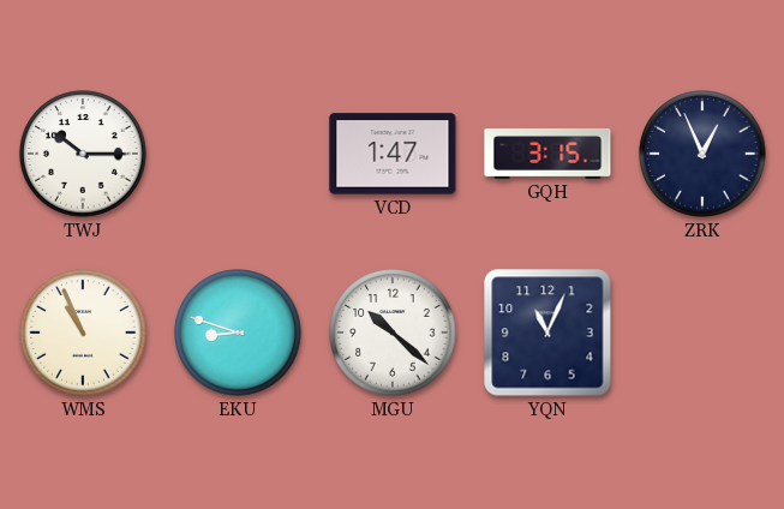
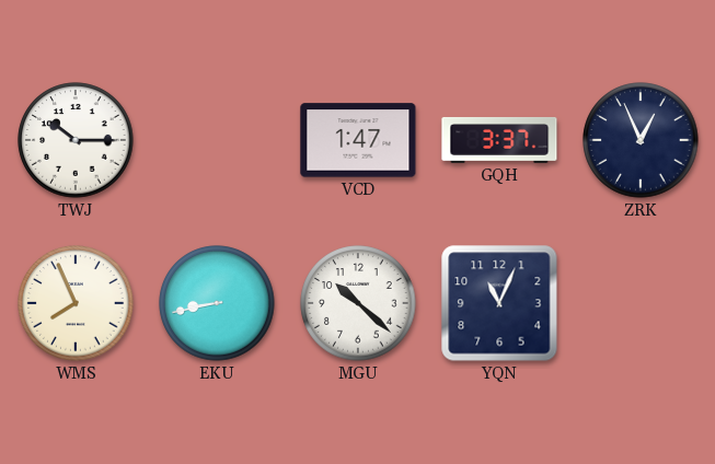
GQH: 3:15 -> 3:37 (499, 140)
WMS: 10:56 -> 7:56 (76, 303)
EKU: 8:48 -> 8:43 (217, 303)
